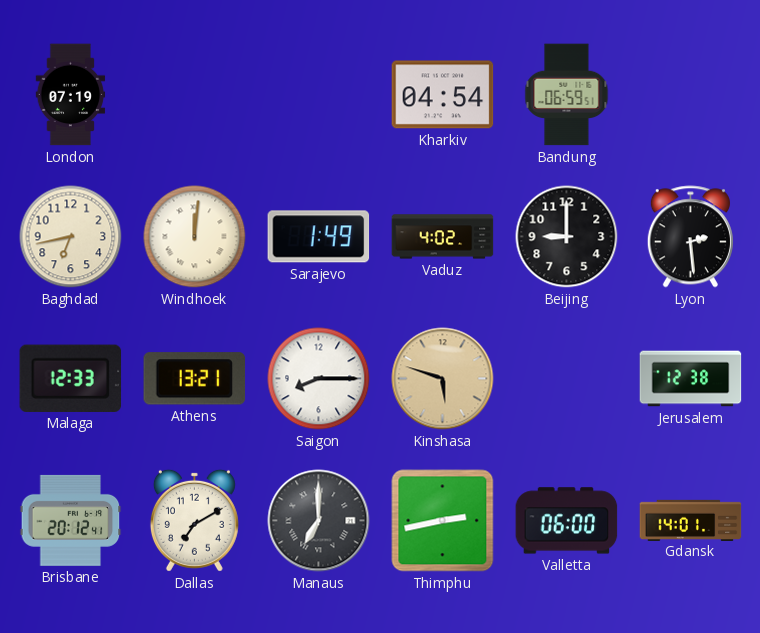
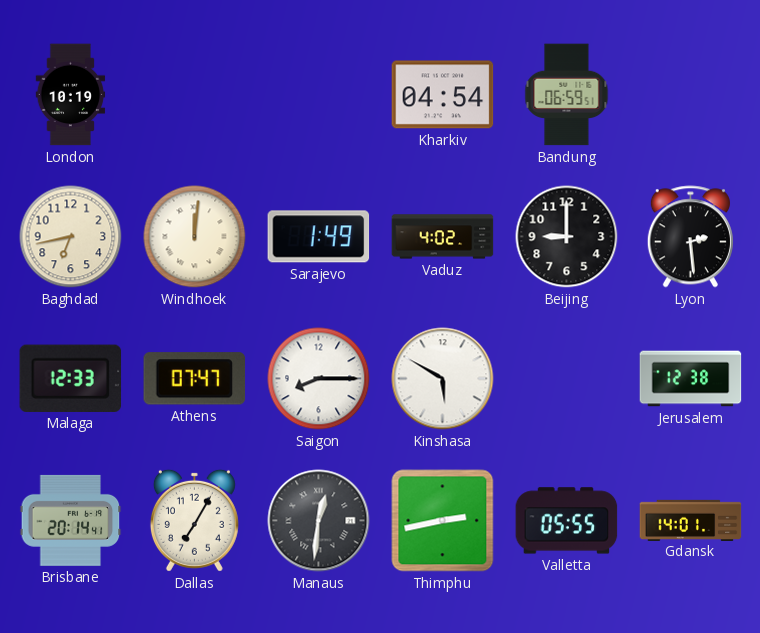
London: 07:19 -> 10:19 (71, 95)
Athens: 13:21 -> 07:47 (195, 379)
Kinshasa: 5:48 -> 5:50 (443, 379)
Kinshasa dial: champagne -> white (443, 379)
Brisbane: 20:12 -> 20:14 (71, 520)
Dallas: 7:10 -> 7:05 (194, 520)
Manaus: 7:00 -> 12:31 (319, 521)
Valletta: 06:00 -> 05:55 (567, 521)
